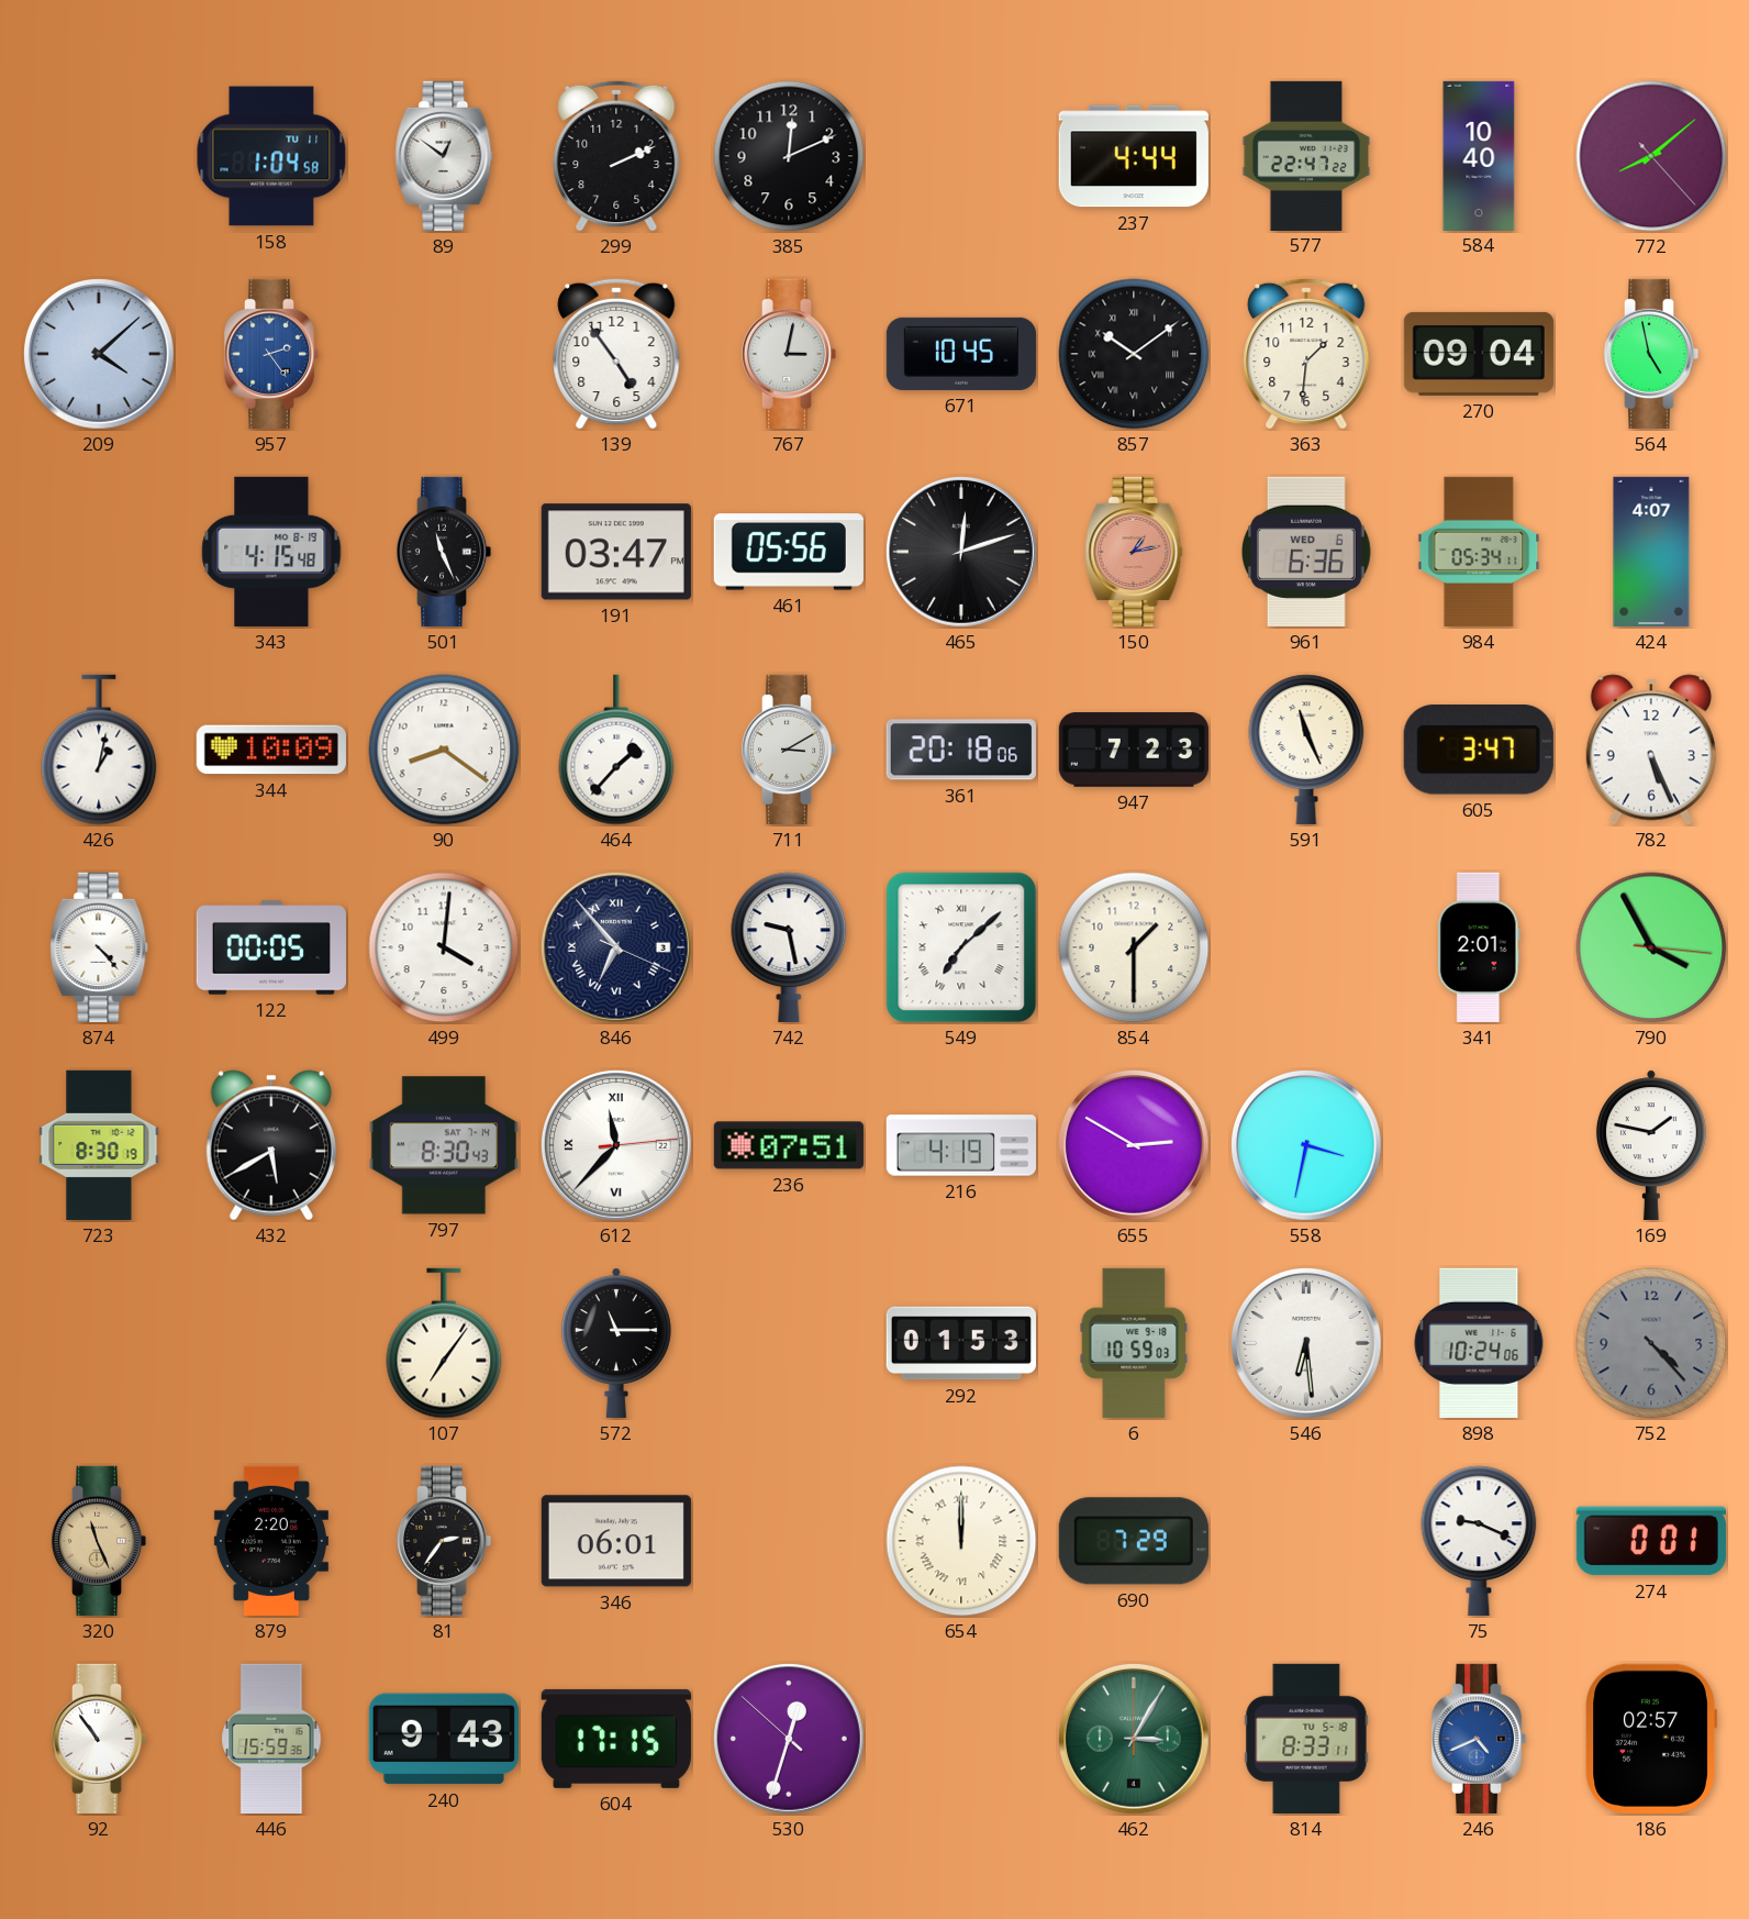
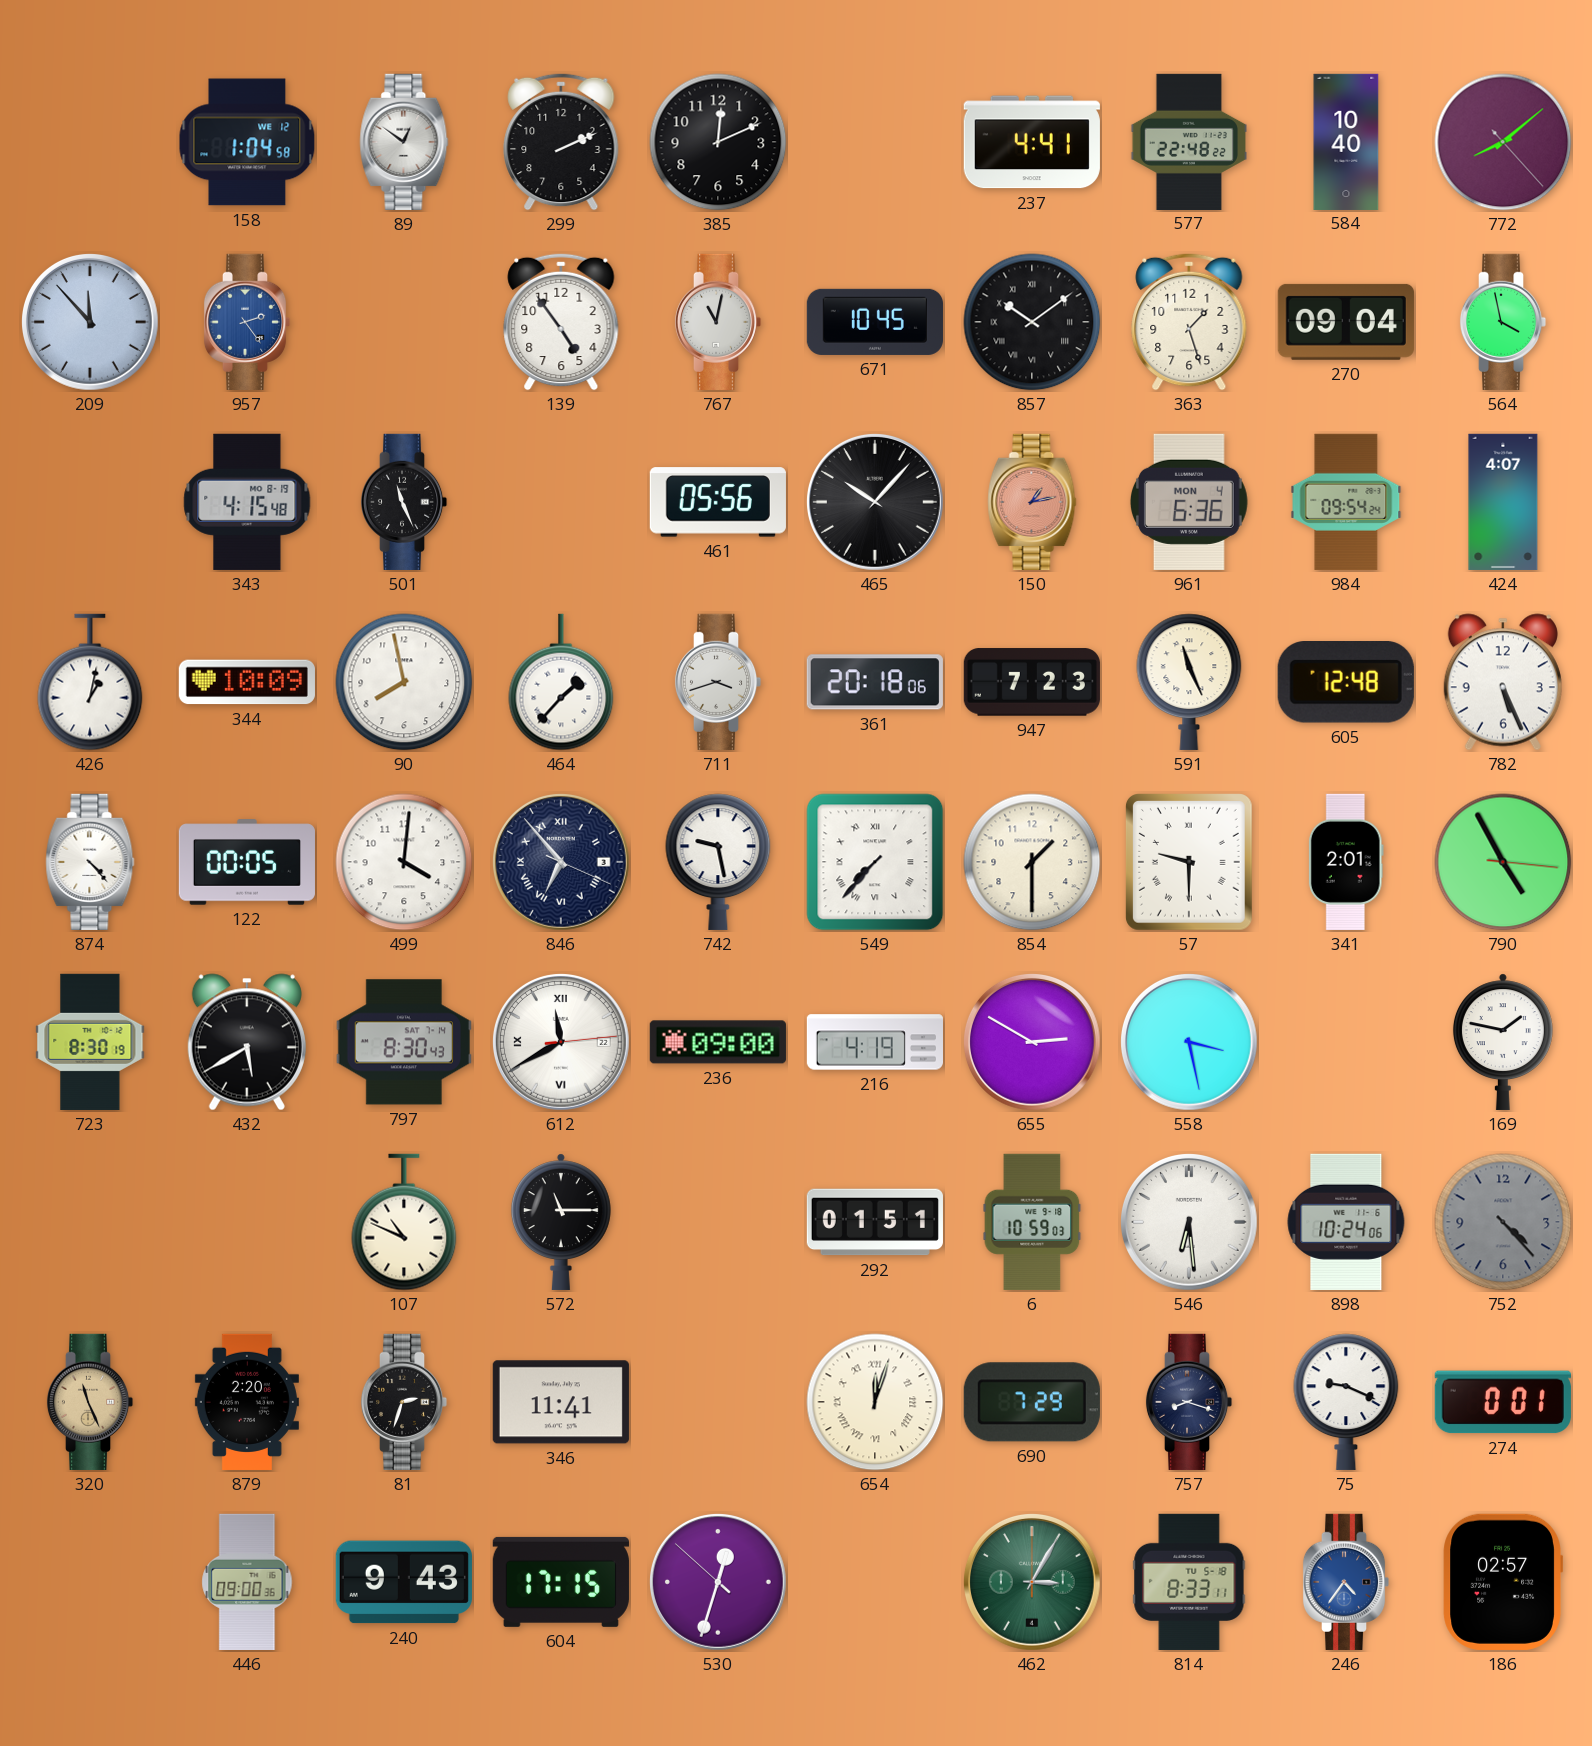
158 date: TU 11 -> WE 12 (247, 142)
237: 4:44 -> 4:41 (1032, 142)
577: 22:47 -> 22:48 (1188, 141)
209: 4:08 -> 11:53 (90, 322)
767: 3:02 -> 11:02 (718, 322)
363: 1:31 -> 1:27 (1189, 322)
564: 4:58 -> 3:58 (1503, 322)
191: 03:47 -> none (616, 552)
465: 12:12 -> 10:07 (875, 502)
961 date: WED 6 -> MON 4 (1189, 502)
984: 05:34 -> 09:54 (1346, 502)
90: 8:21 -> 7:58 (404, 682)
711: 3:10 -> 3:42 (718, 682)
605: 3:47 -> 12:48 (1346, 683)
549: 7:08 -> 7:37 (875, 862)
57: none -> 9:30 (1189, 863)
790: 3:55 -> 4:55 (1503, 862)
612: 11:37 -> 11:40 (561, 1042)
236: 07:51 -> 09:00 (718, 1042)
558: 3:32 -> 3:28 (1189, 1042)
107: 7:06 -> 10:49 (404, 1222)
292: 01:53 -> 01:51 (875, 1222)
81: 2:36 -> 2:33 (404, 1402)
346: 06:01 -> 11:41 (561, 1402)
654: 12:00 -> 12:03 (875, 1402)
757: none -> 8:18 (1189, 1402)
92: 10:54 -> none (99, 1739)
446: 15:59 -> 09:00 (247, 1582)
246: 4:41 -> 4:36 (1346, 1582)
